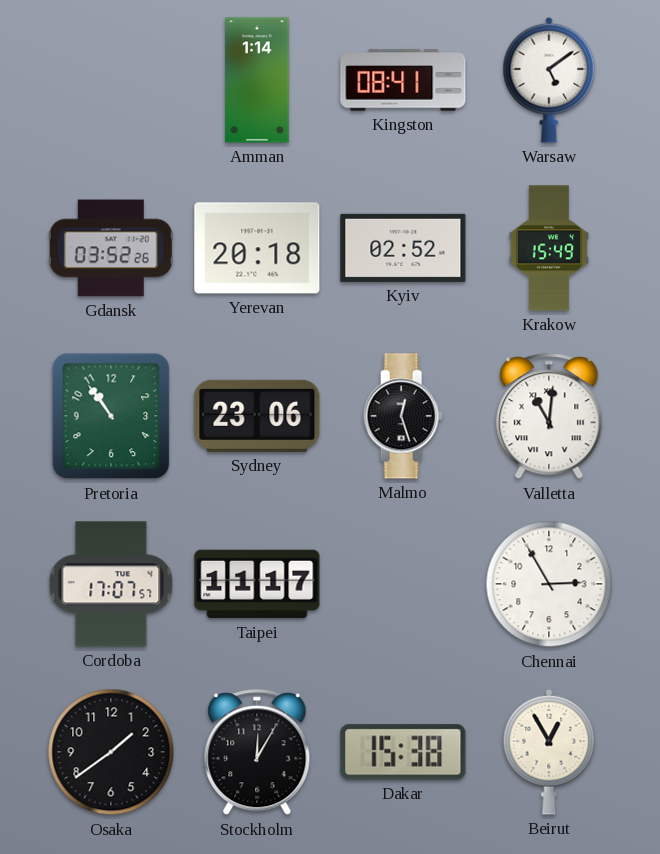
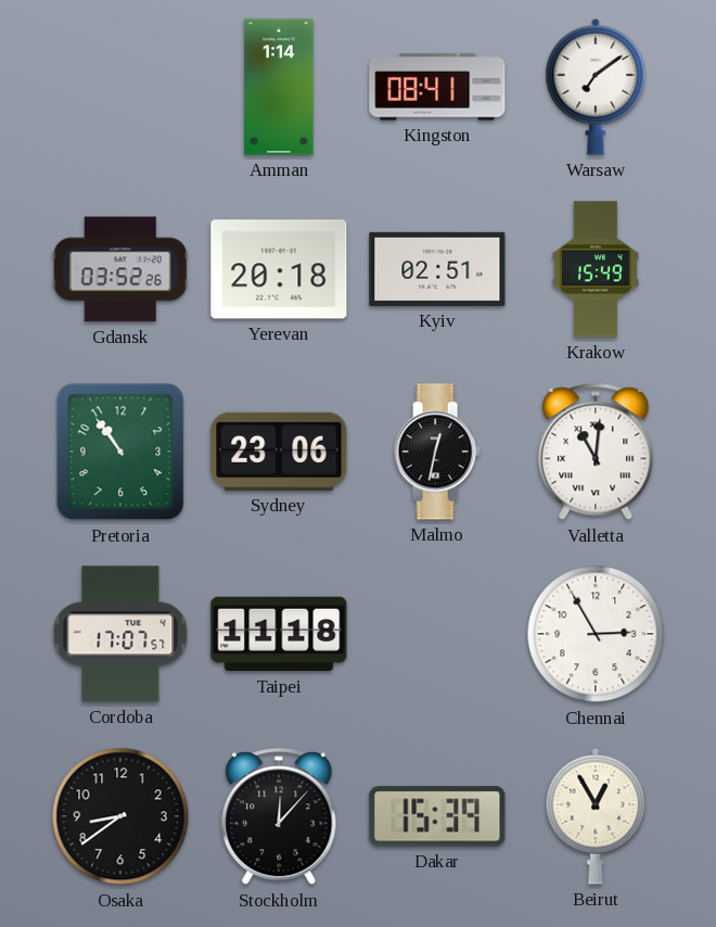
Warsaw: 5:09 -> 7:09 (596, 87)
Kyiv: 02:52 -> 02:51 (437, 269)
Malmo: 12:27 -> 12:32 (437, 452)
Taipei: 11:17 -> 11:18 (279, 634)
Osaka: 1:39 -> 8:39 (120, 816)
Stockholm: 12:05 -> 12:07 (279, 817)
Dakar: 15:38 -> 15:39 (437, 816)
